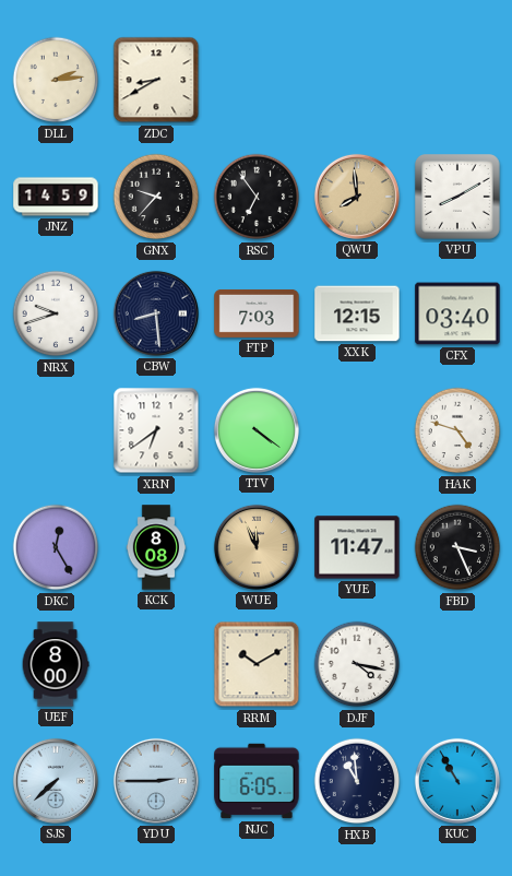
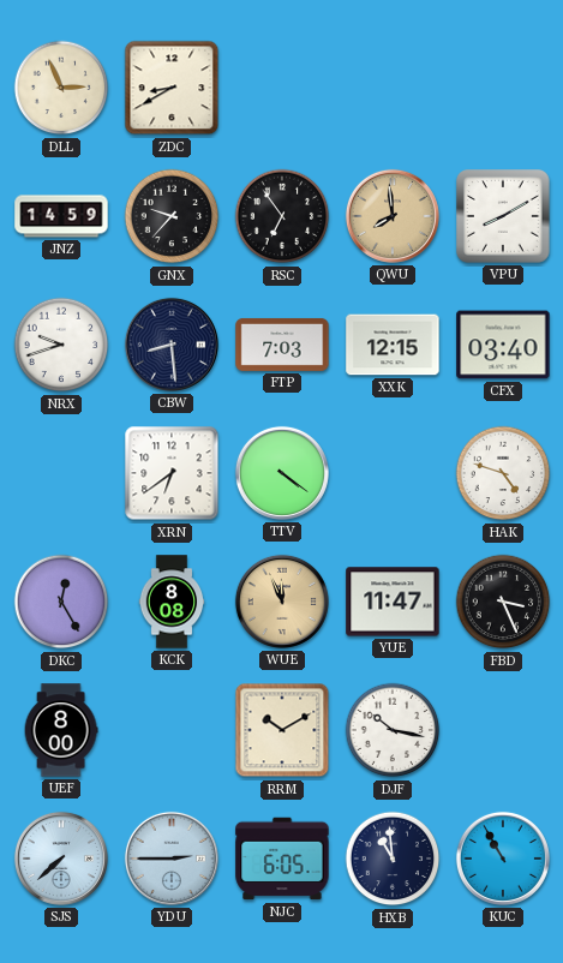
DLL: 2:14 -> 2:56 (61, 88)
DJF: 4:17 -> 10:17 (393, 730)
